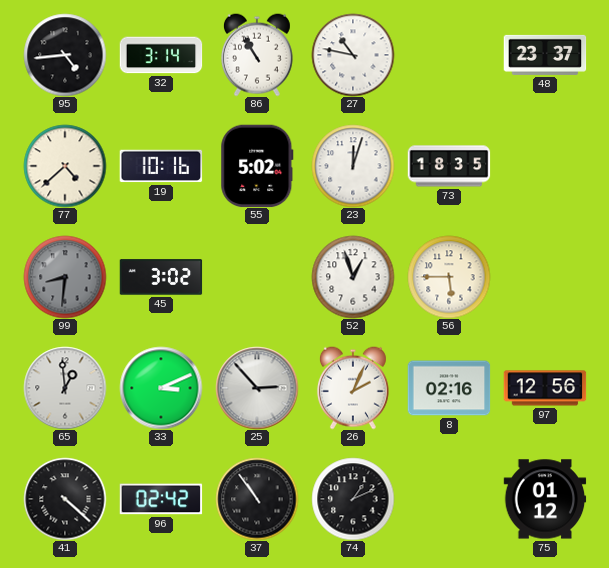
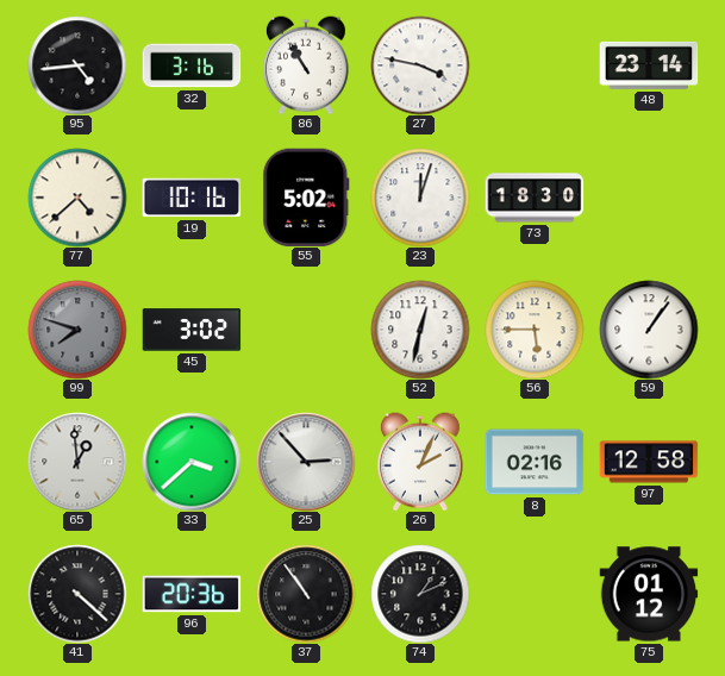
32: 3:14 -> 3:16 (192, 65)
27: 10:47 -> 3:47 (420, 65)
48: 23:37 -> 23:14 (649, 65)
73: 18:35 -> 18:30 (535, 198)
99: 8:31 -> 7:48 (77, 330)
52: 12:57 -> 12:32 (420, 330)
59: none -> 1:06 (649, 330)
33: 3:11 -> 3:38 (192, 462)
97: 12:56 -> 12:58 (649, 462)
96: 02:42 -> 20:36 (192, 594)
